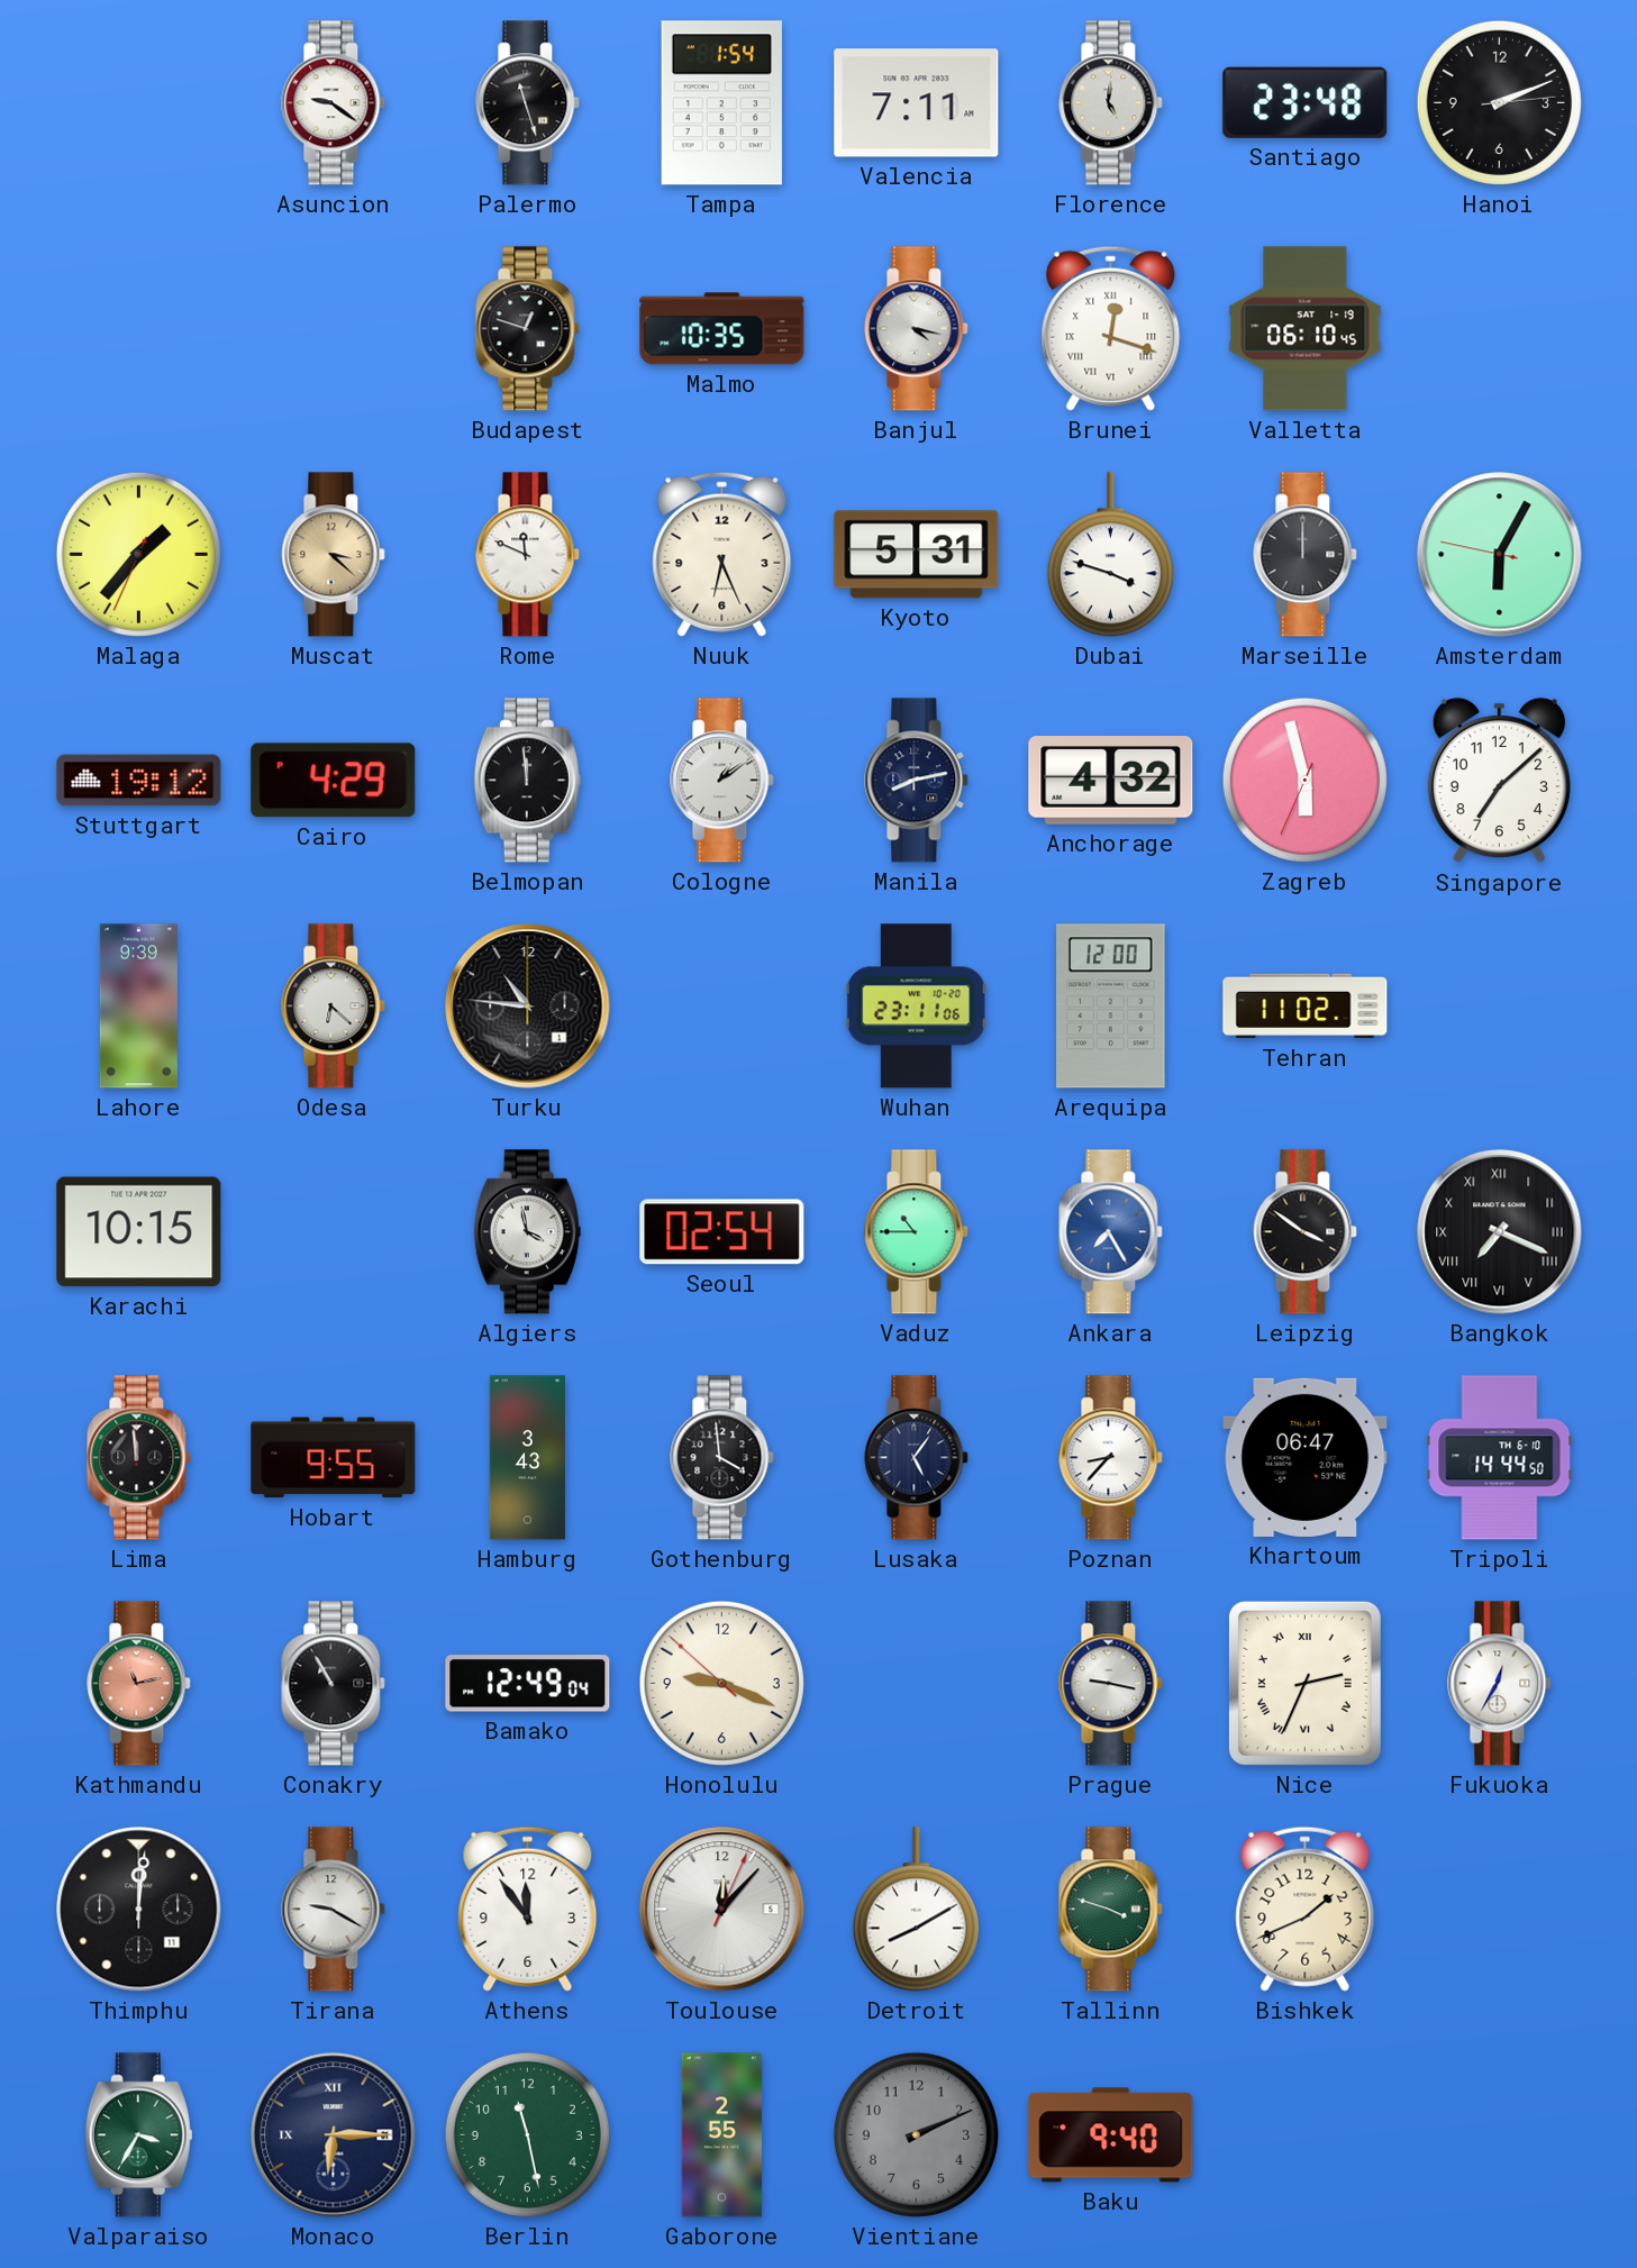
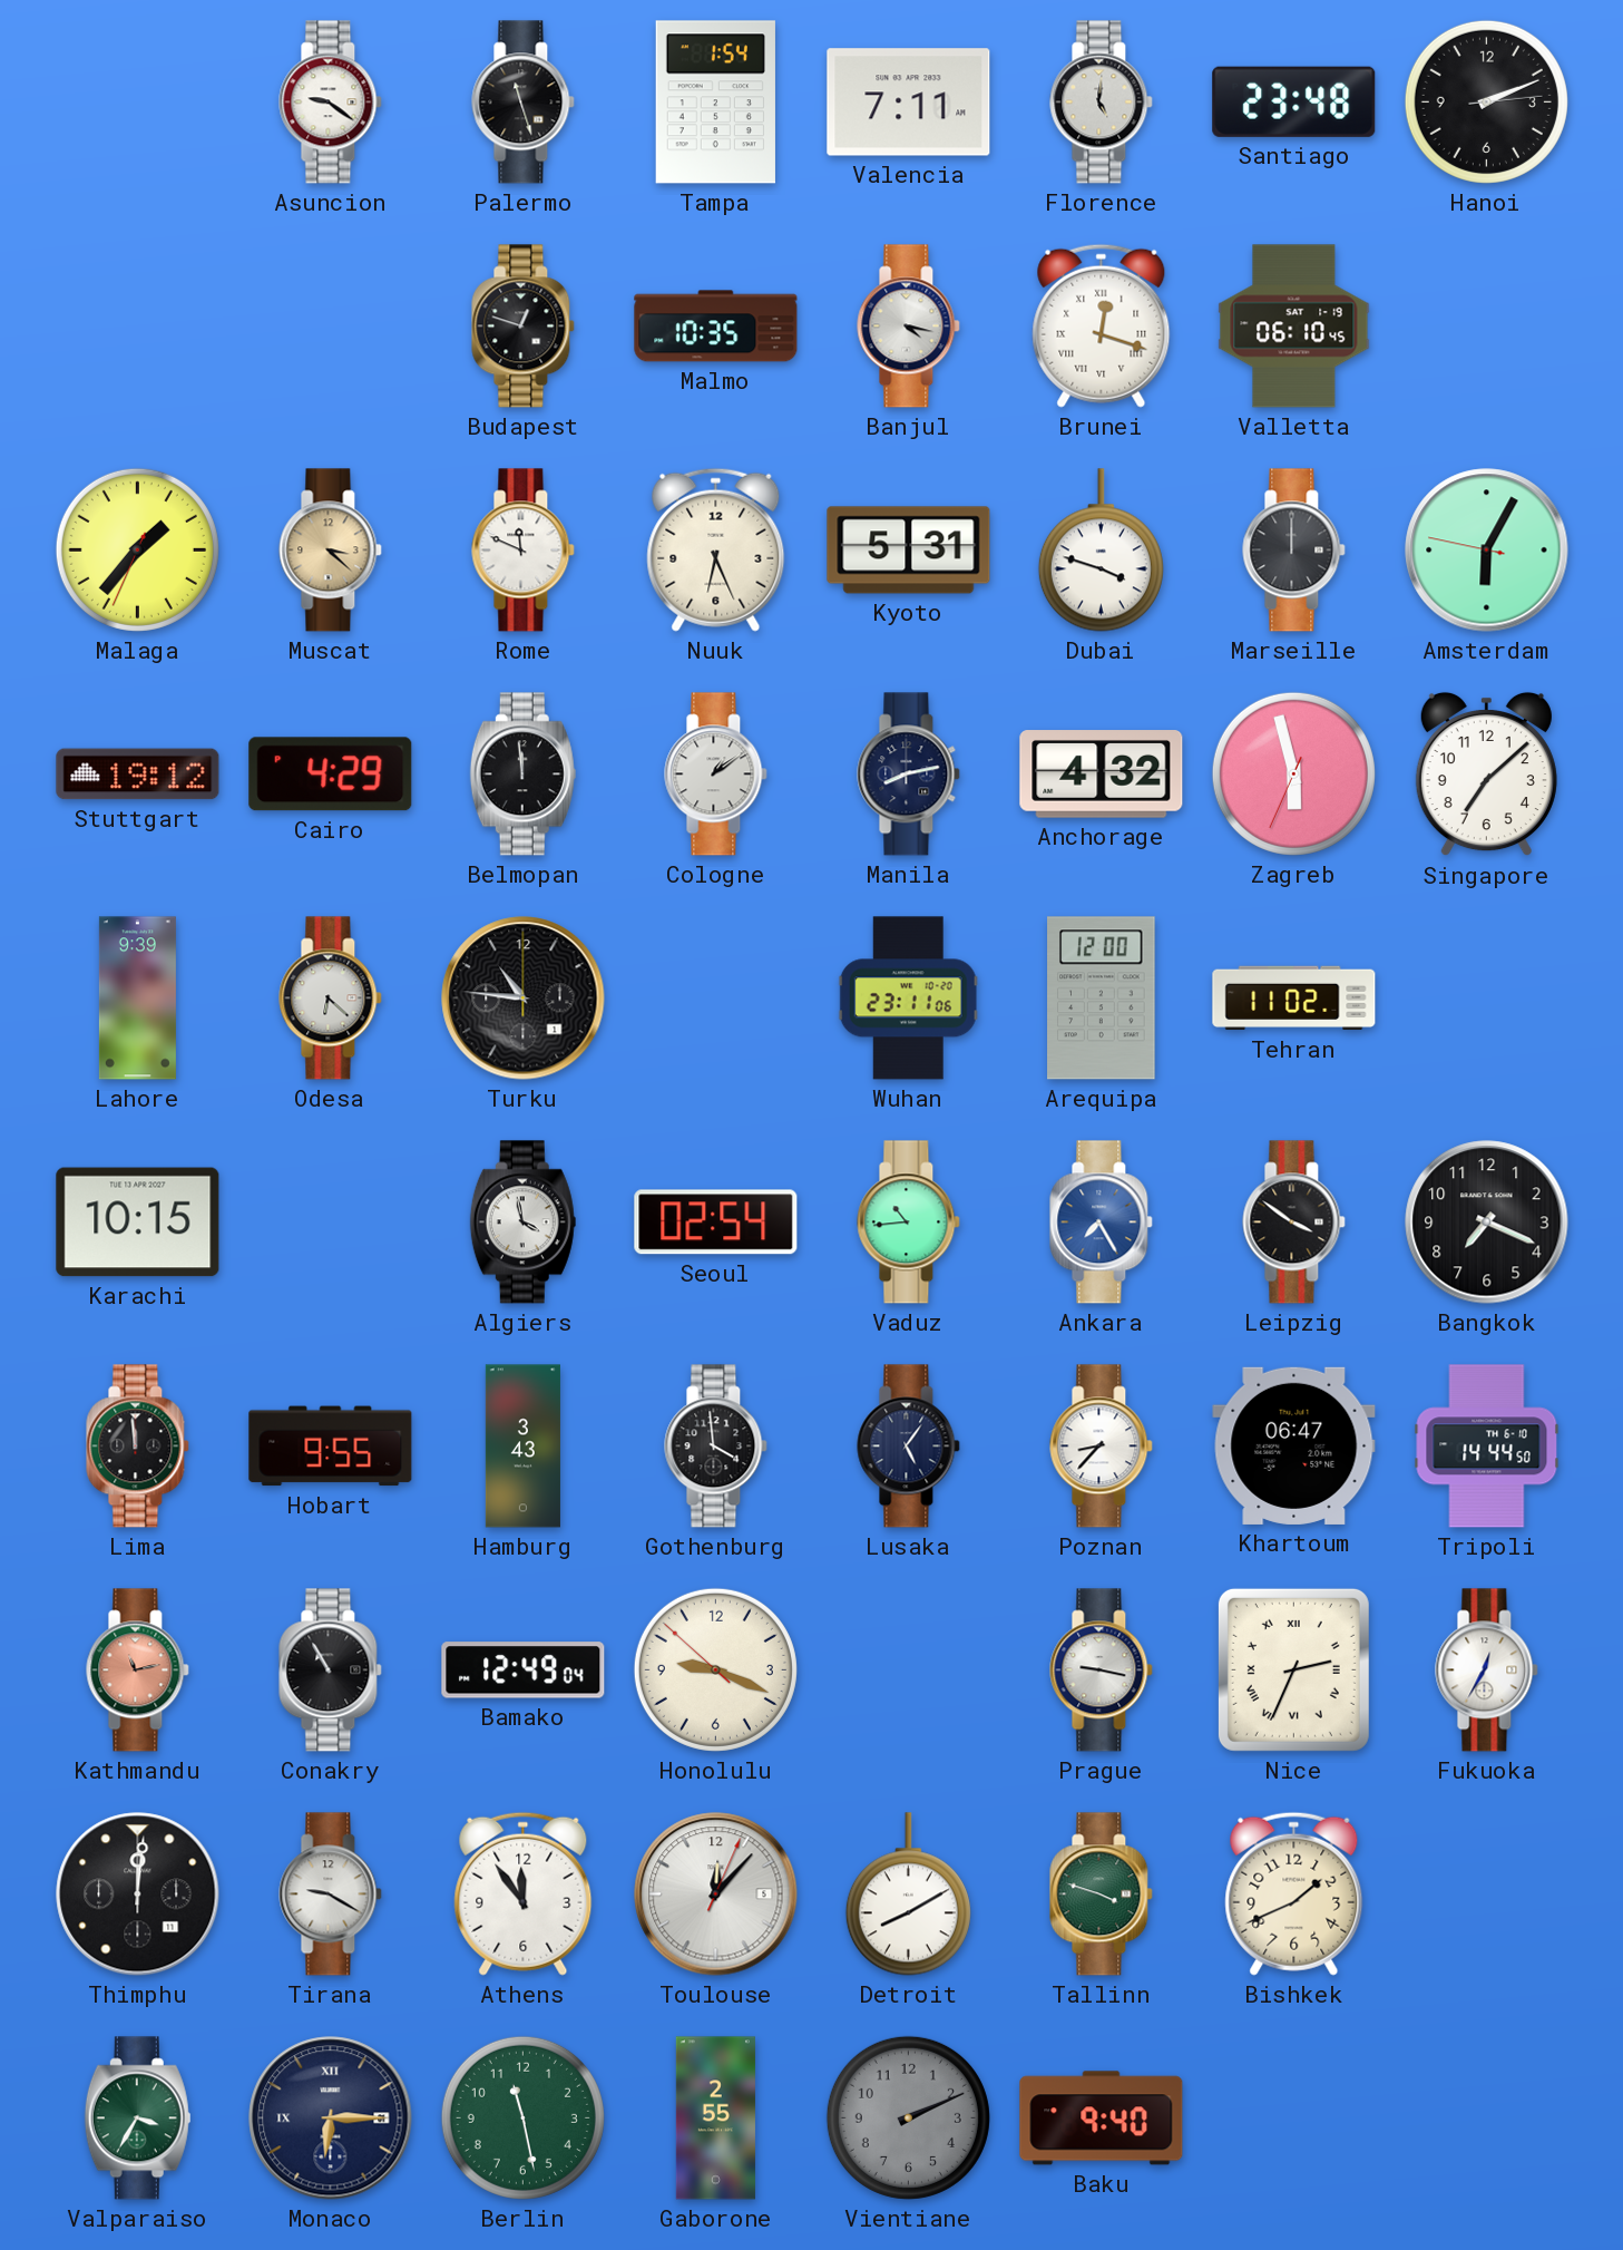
Vaduz: 10:45 -> 10:44 (909, 1223)
Bangkok numerals: Roman -> Arabic (1487, 1223)
